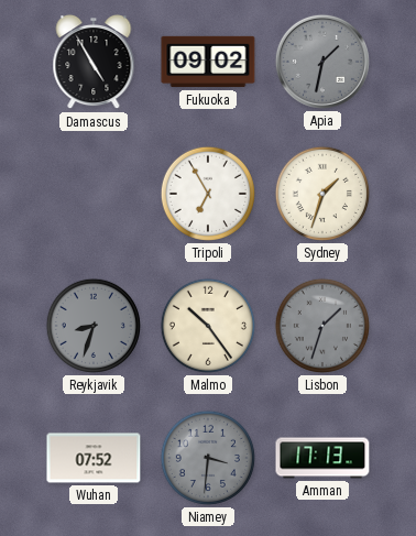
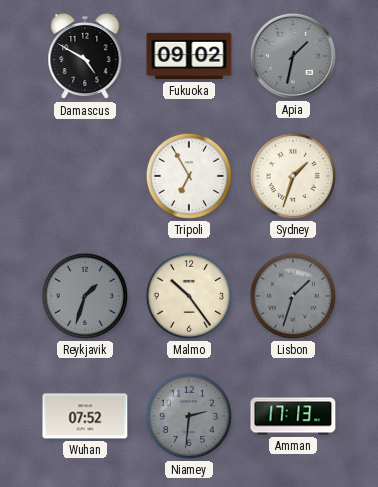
Damascus: 4:55 -> 4:50 (85, 57)
Reykjavik: 8:33 -> 1:33 (85, 296)
Niamey: 3:31 -> 2:31 (189, 416)
